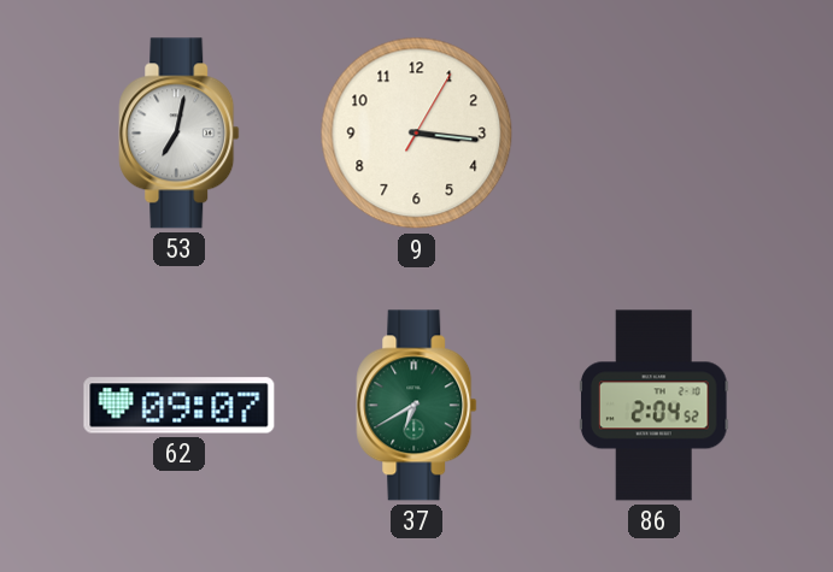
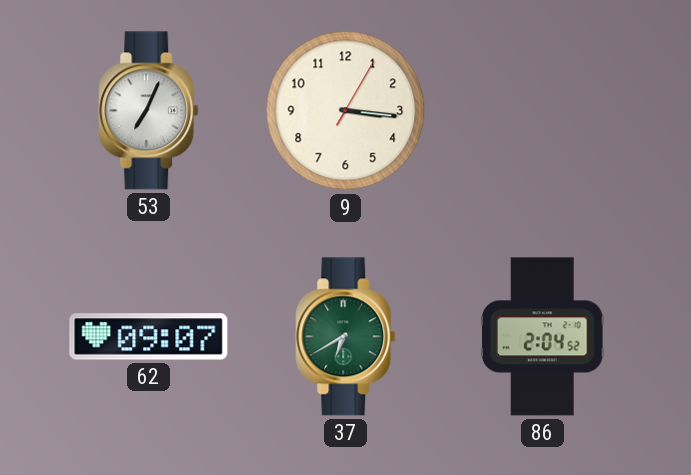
53: 7:02 -> 7:04 (149, 111)
